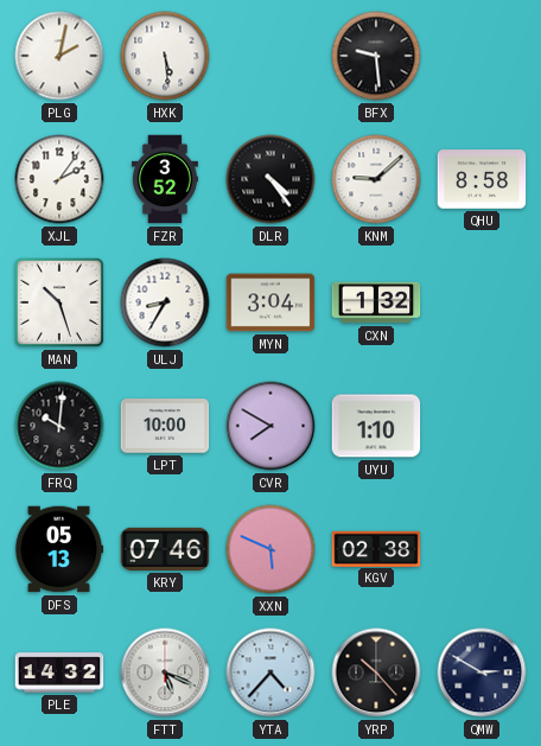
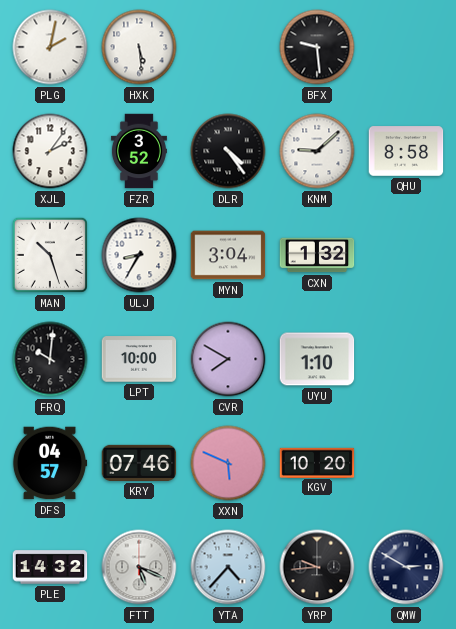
DFS: 05:13 -> 04:57 (50, 463)
KGV: 02:38 -> 10:20 (317, 462)
YRP: 10:23 -> 9:44 (317, 567)
